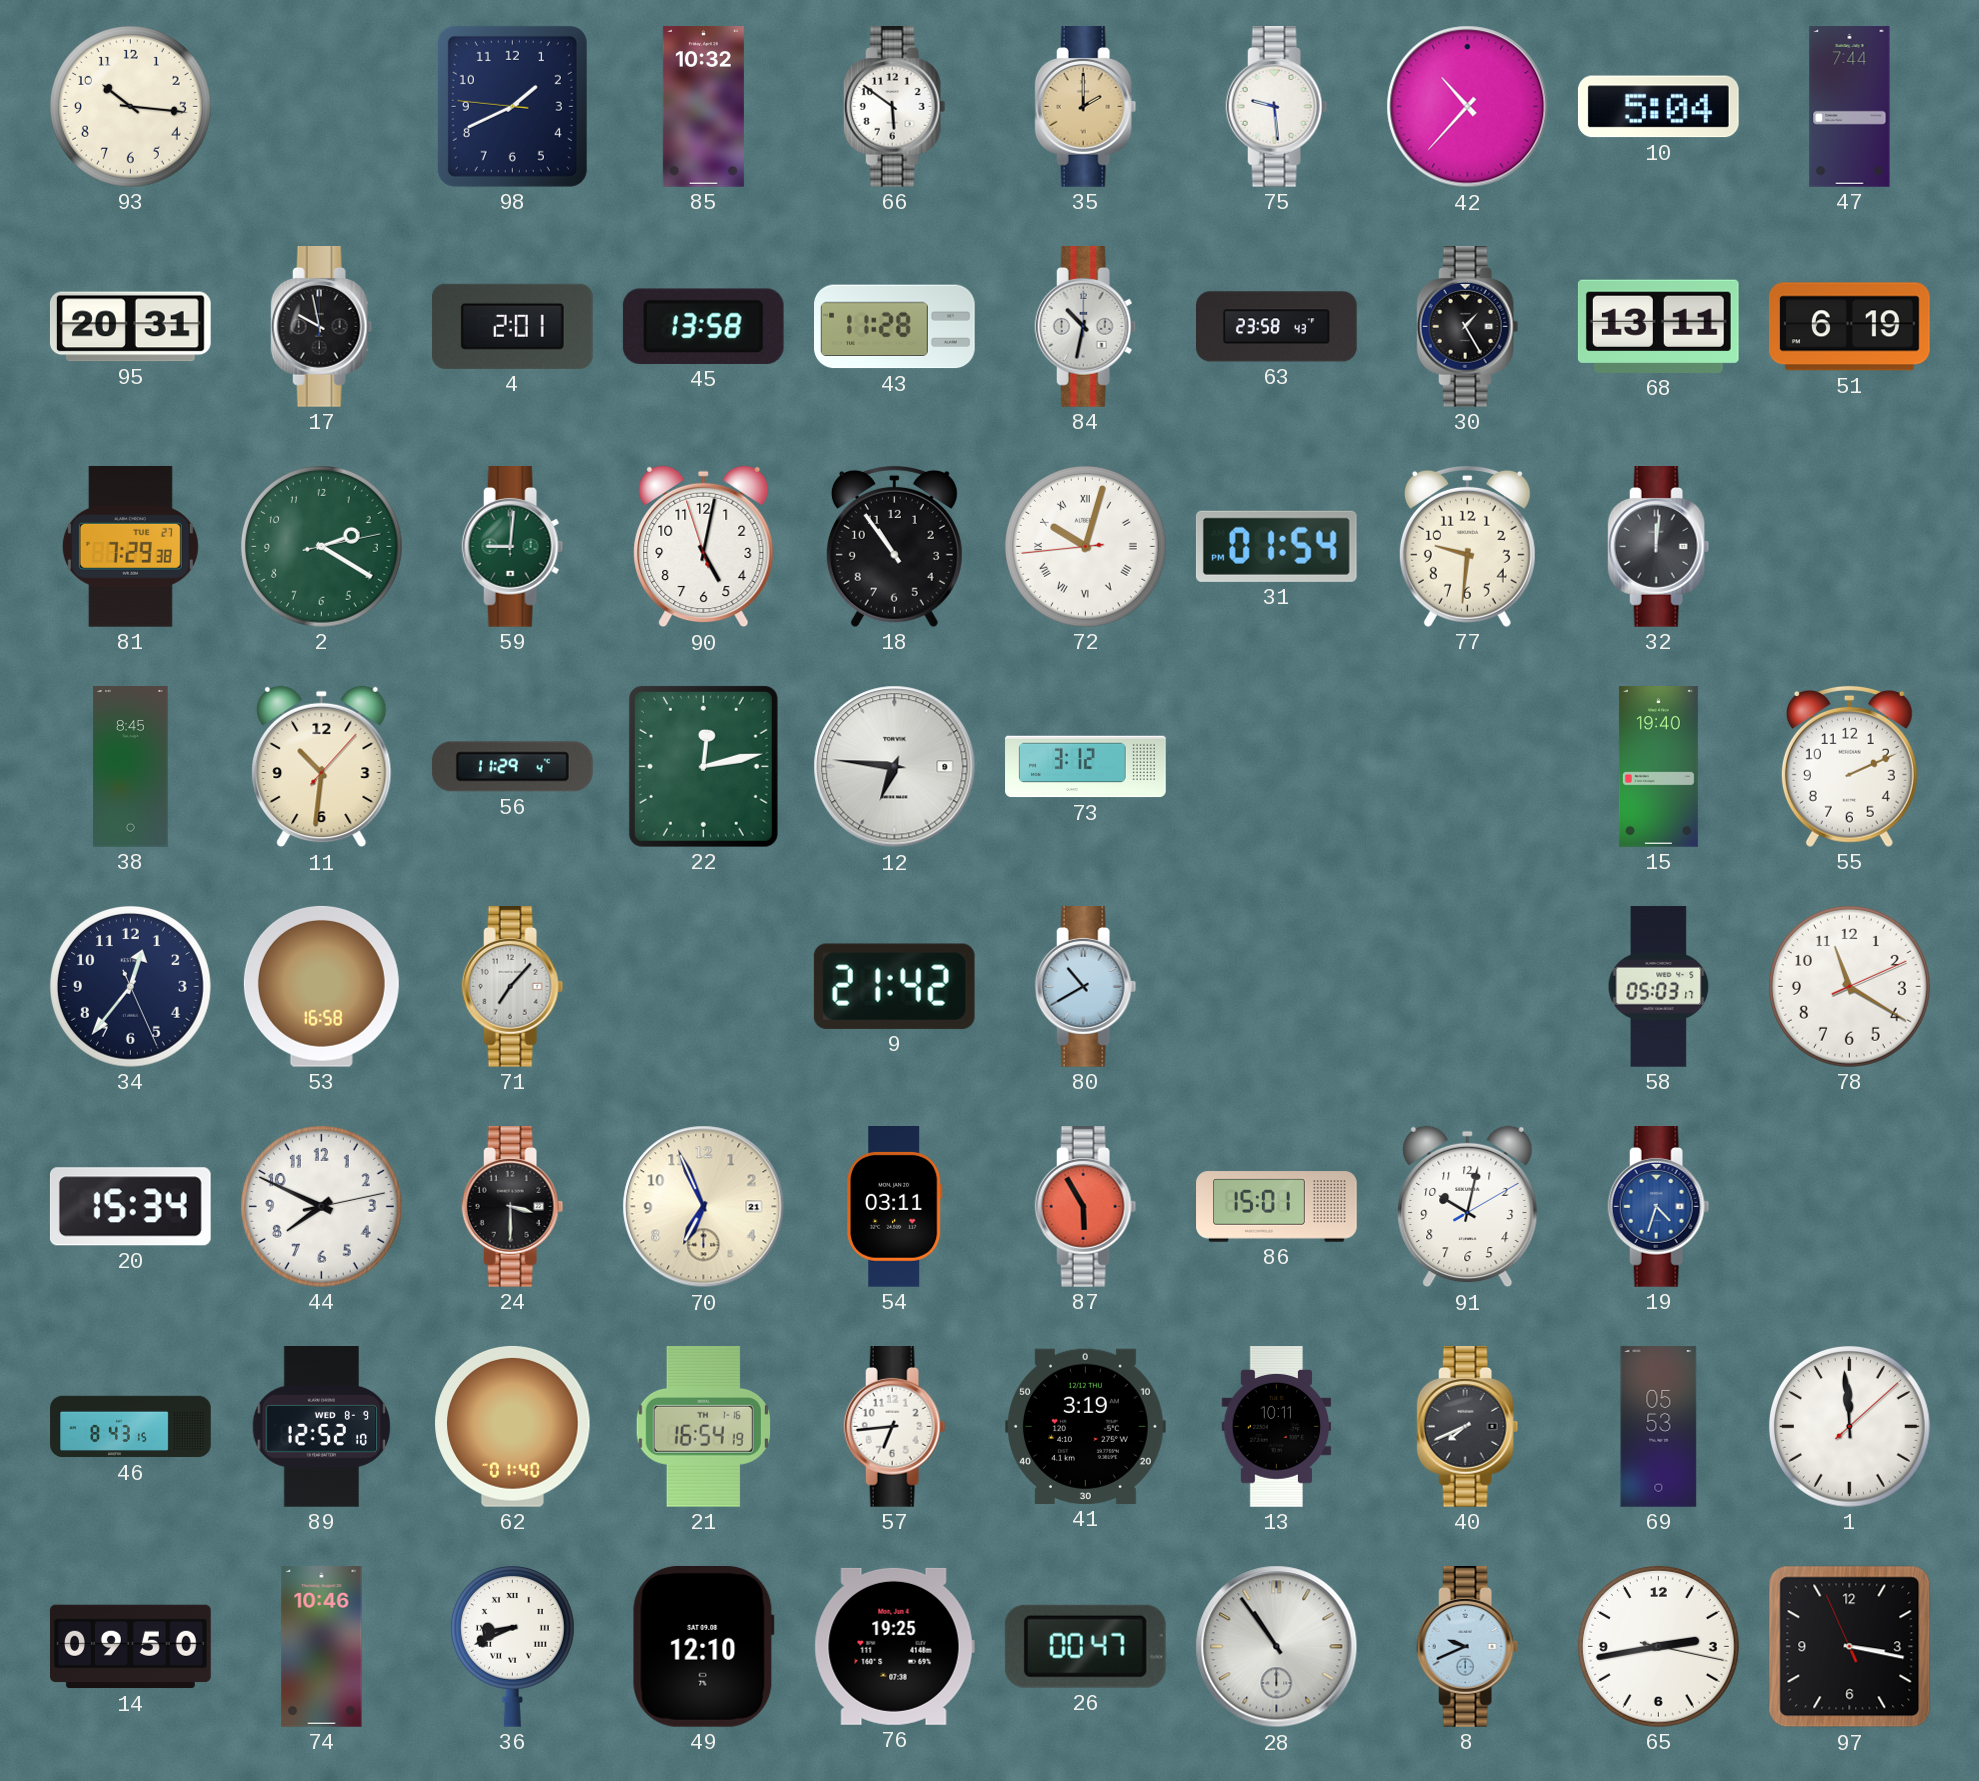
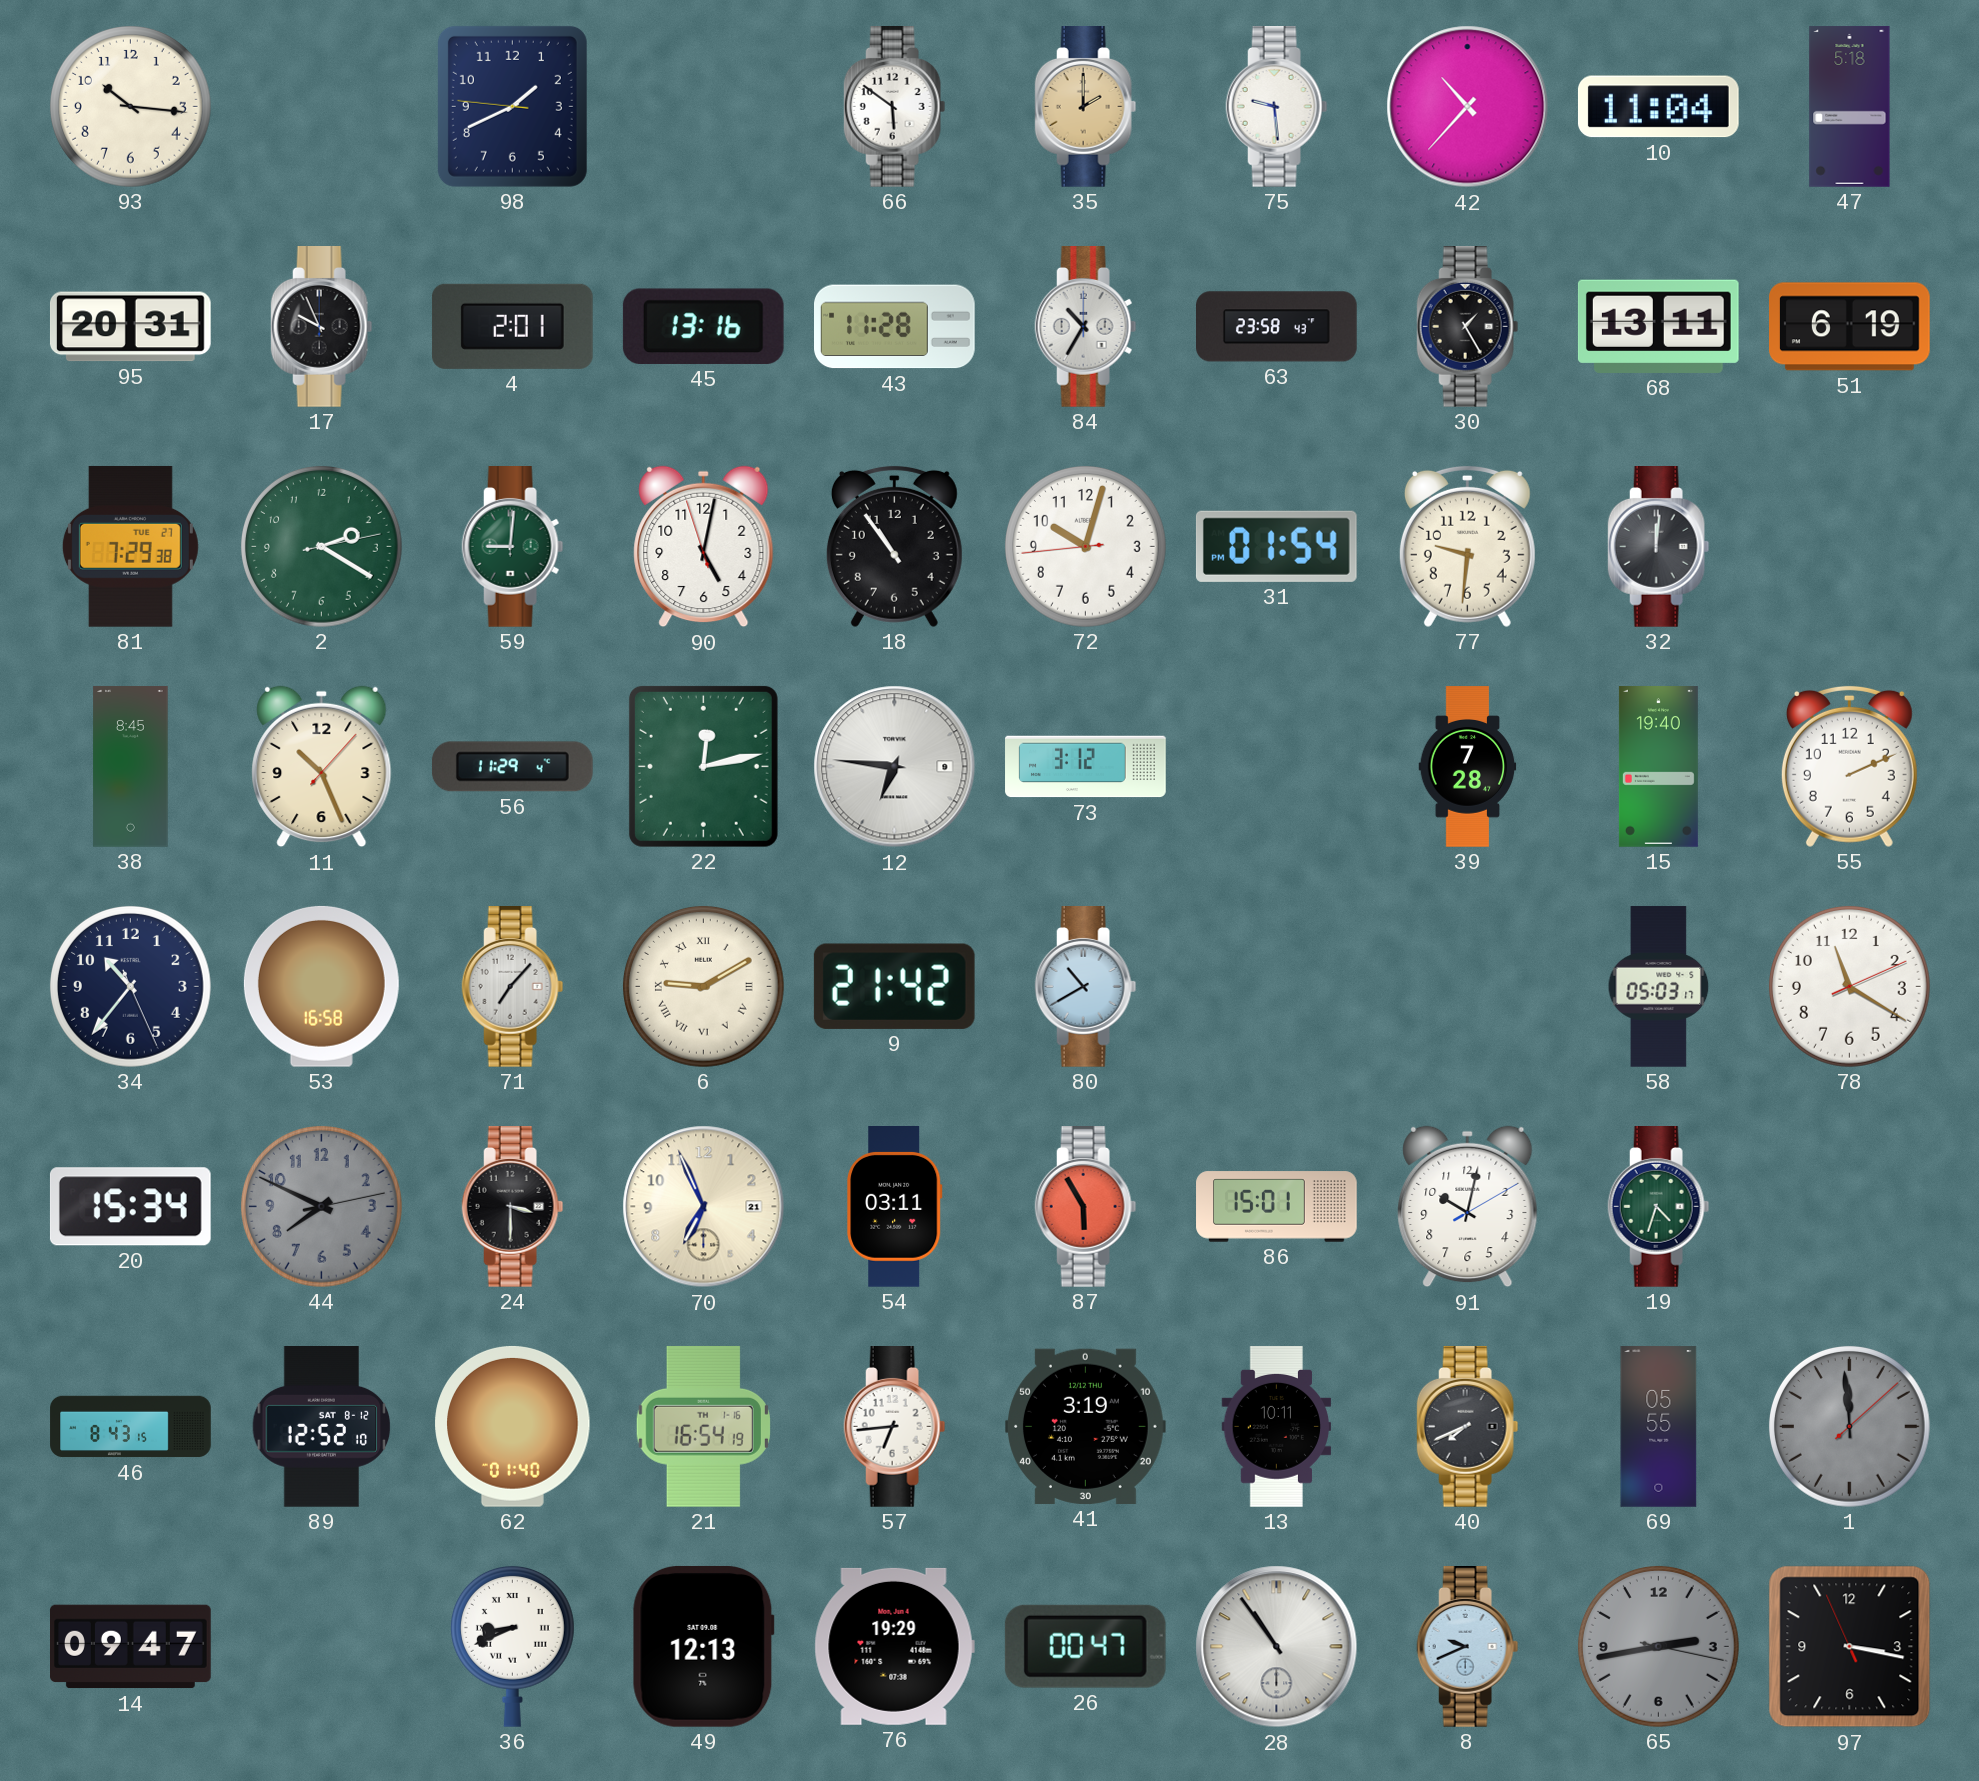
85: 10:32 -> none (703, 107)
10: 5:04 -> 11:04 (1658, 107)
47: 7:44 -> 5:18 (1850, 107)
17: 9:58 -> 9:56 (322, 327)
45: 13:58 -> 13:16 (703, 326)
84: 10:32 -> 10:35 (1086, 327)
72 numerals: Roman -> Arabic (1085, 546)
11: 10:31 -> 10:26 (322, 767)
39: none -> 7:28 (1468, 767)
34: 12:36 -> 10:36 (130, 986)
6: none -> 9:10 (703, 986)
44 dial: white -> grey (321, 1206)
19 dial: blue -> green (1659, 1207)
89 date: WED 8-9 -> SAT 8-12 (322, 1427)
69: 05:53 -> 05:55 (1659, 1427)
1 dial: white -> grey (1849, 1426)
14: 09:50 -> 09:47 (131, 1647)
74: 10:46 -> none (322, 1647)
49: 12:10 -> 12:13 (703, 1646)
76: 19:25 -> 19:29 (894, 1646)
65 dial: white -> grey (1658, 1646)
